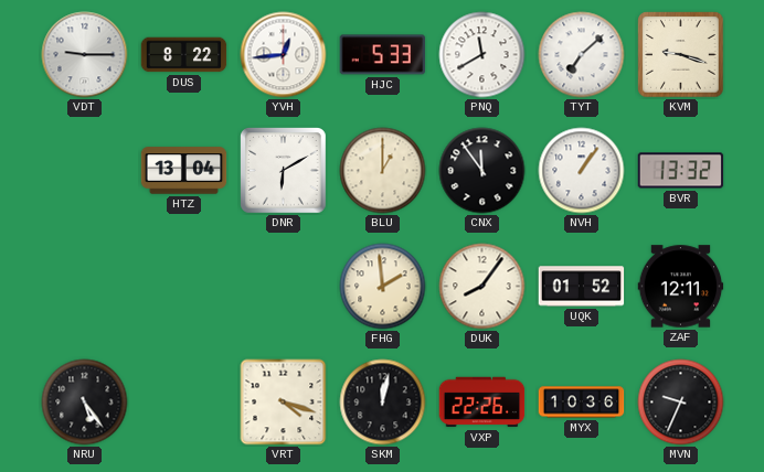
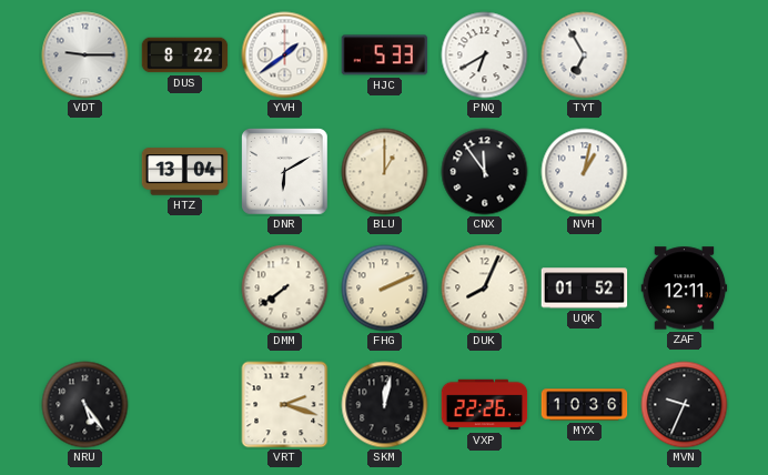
YVH: 12:44 -> 1:39 (285, 55)
PNQ: 11:40 -> 6:40 (485, 55)
TYT: 7:08 -> 6:55 (585, 55)
KVM: 9:18 -> none (681, 55)
NVH: 1:06 -> 1:02 (585, 172)
BVR: 13:32 -> none (681, 171)
DMM: none -> 7:39 (285, 289)
FHG: 1:59 -> 2:11 (385, 289)
DUK: 8:06 -> 8:04 (485, 289)
VRT: 4:18 -> 2:18 (285, 405)
